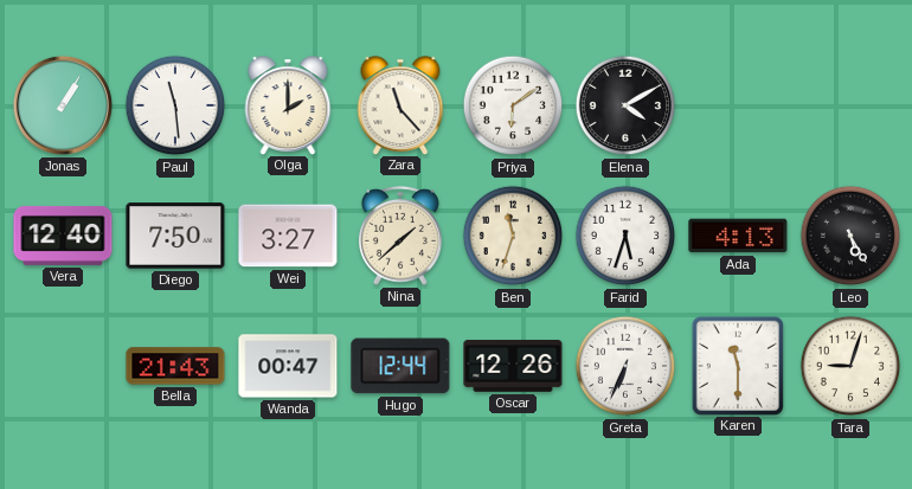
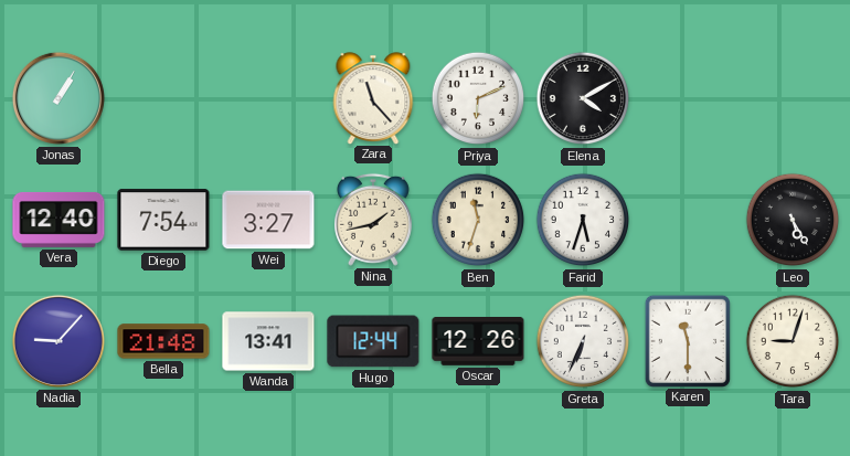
Paul: 11:29 -> none (175, 105)
Olga: 2:00 -> none (288, 105)
Priya: 6:09 -> 6:11 (478, 98)
Diego: 7:50 -> 7:54 (163, 220)
Nina: 1:38 -> 1:43 (373, 220)
Ada: 4:13 -> none (738, 236)
Nadia: none -> 9:07 (59, 341)
Bella: 21:43 -> 21:48 (163, 341)
Wanda: 00:47 -> 13:41 (268, 341)
